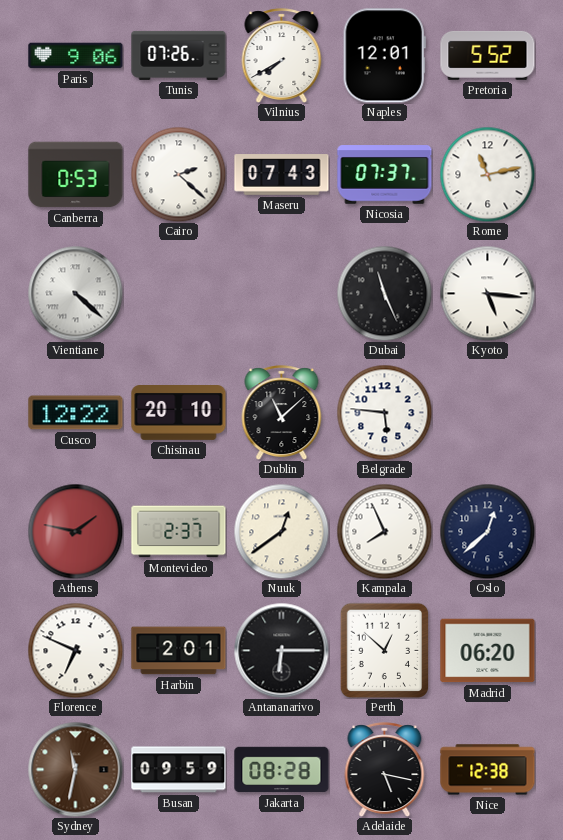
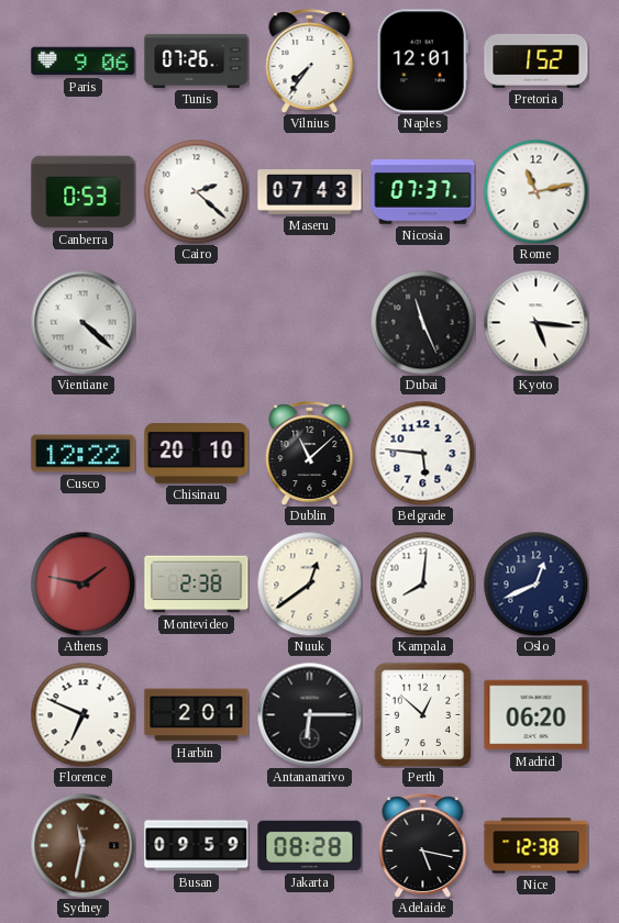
Vilnius: 7:40 -> 7:36 (310, 60)
Pretoria: 5:52 -> 1:52 (537, 60)
Montevideo: 2:37 -> 2:38 (197, 585)
Kampala: 7:56 -> 8:01 (422, 583)
Oslo: 12:38 -> 12:41 (535, 583)
